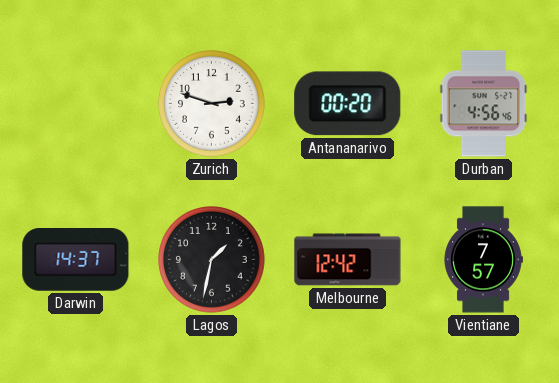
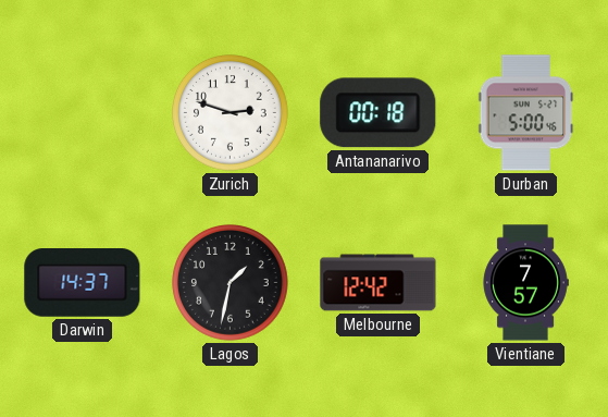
Antananarivo: 00:20 -> 00:18 (379, 113)
Durban: 4:56 -> 5:00 (526, 113)
